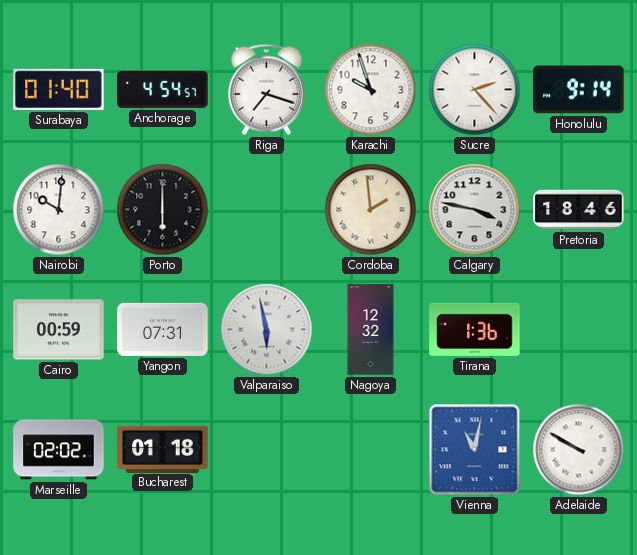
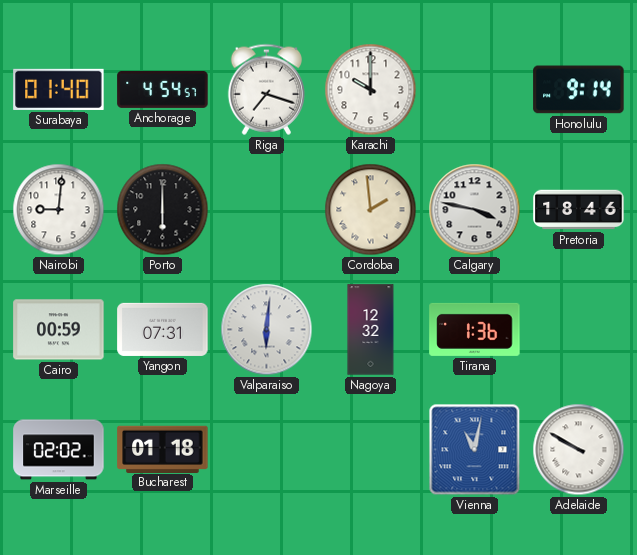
Karachi: 9:57 -> 10:00 (371, 90)
Sucre: 2:23 -> none (475, 90)
Nairobi: 10:01 -> 9:01 (59, 210)
Valparaiso: 5:58 -> 6:01 (267, 330)
